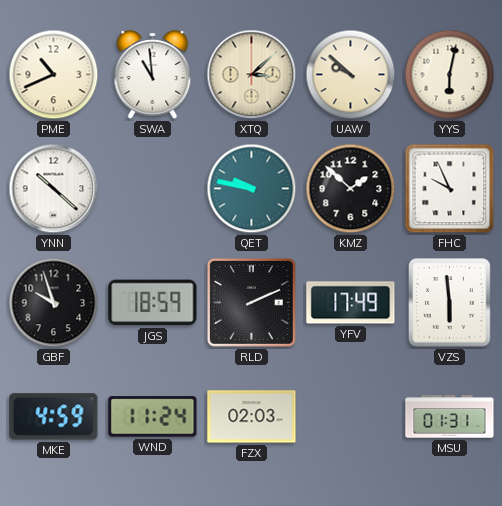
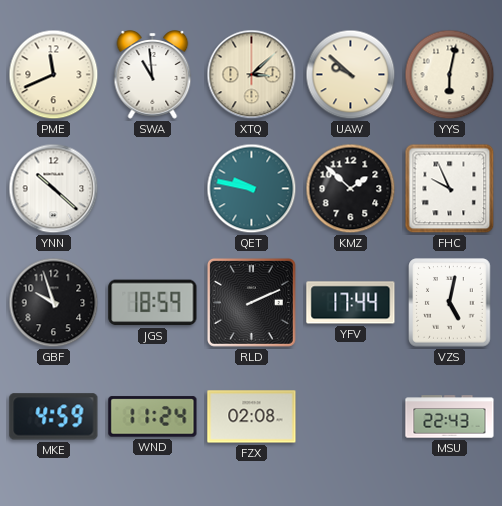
PME: 10:41 -> 11:41 (54, 75)
YFV: 17:49 -> 17:44 (351, 303)
VZS: 5:59 -> 5:02 (450, 303)
FZX: 02:03 -> 02:08 (252, 417)
MSU: 01:31 -> 22:43 (450, 417)
